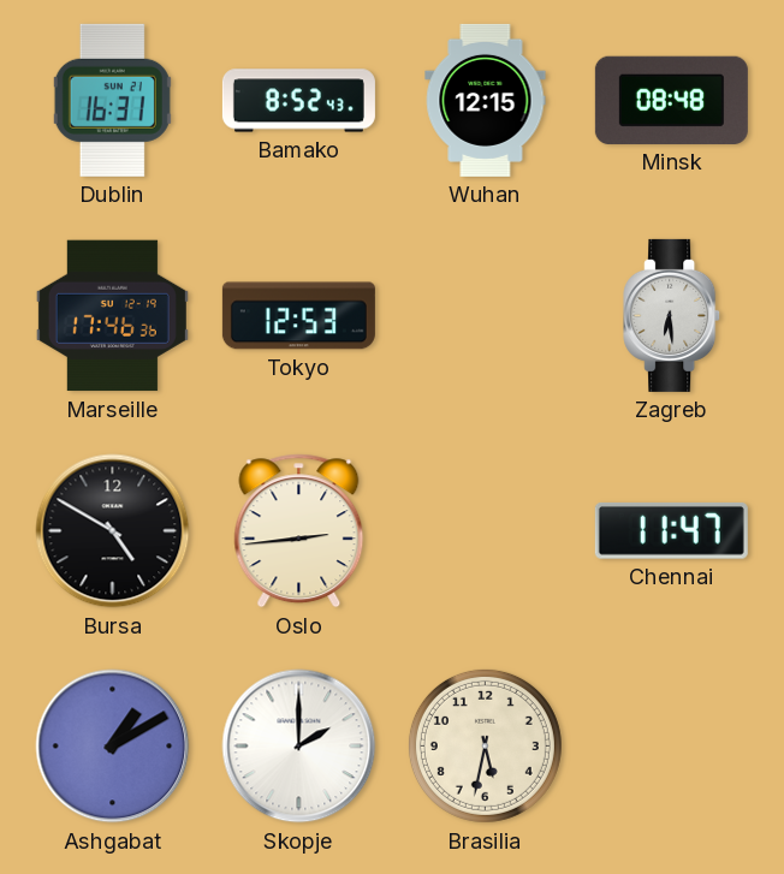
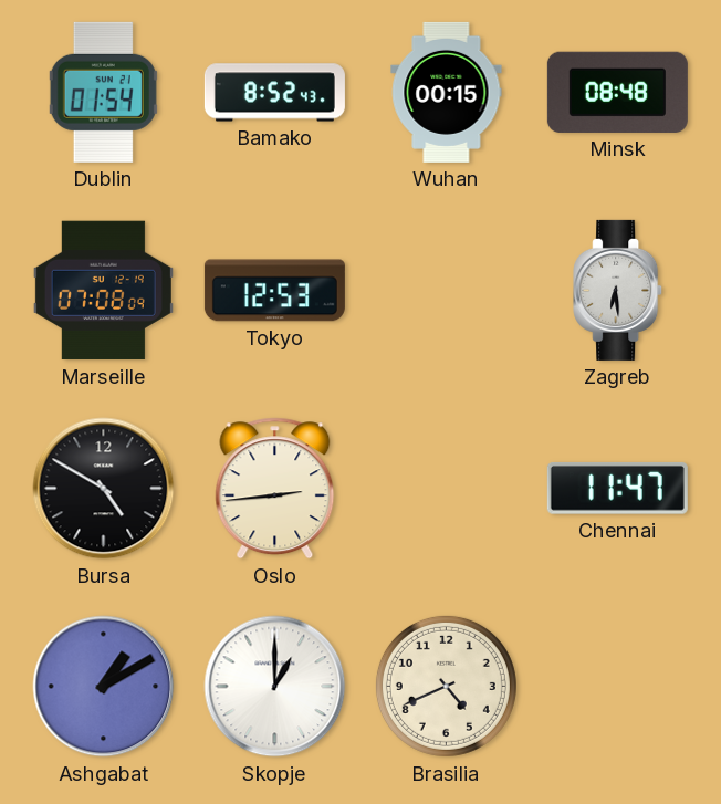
Dublin: 16:31 -> 01:54 (103, 92)
Wuhan: 12:15 -> 00:15 (447, 92)
Marseille: 17:46 -> 07:08 (103, 291)
Skopje: 2:00 -> 1:00 (275, 687)
Brasilia: 5:32 -> 4:41 (446, 686)
